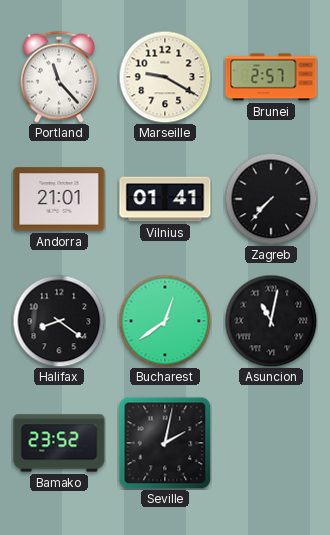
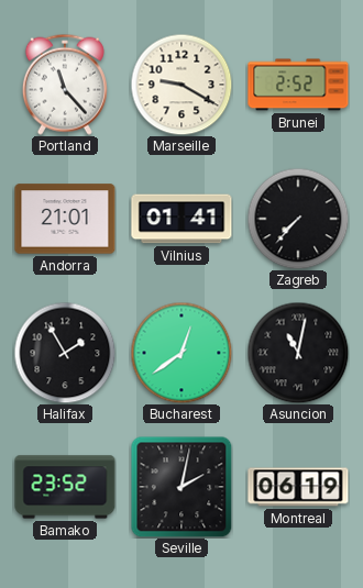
Brunei: 2:57 -> 2:52 (298, 85)
Halifax: 8:21 -> 1:55 (65, 353)
Montreal: none -> 06:19 (298, 487)
